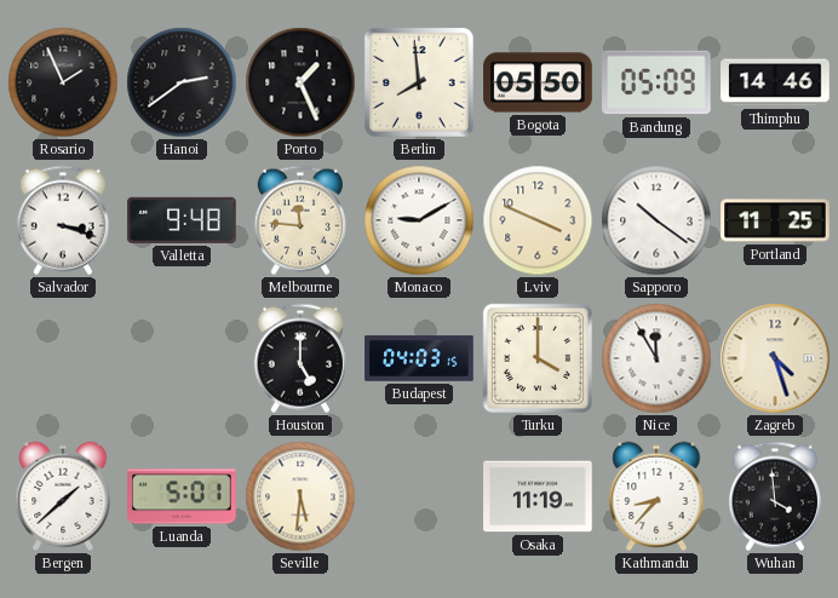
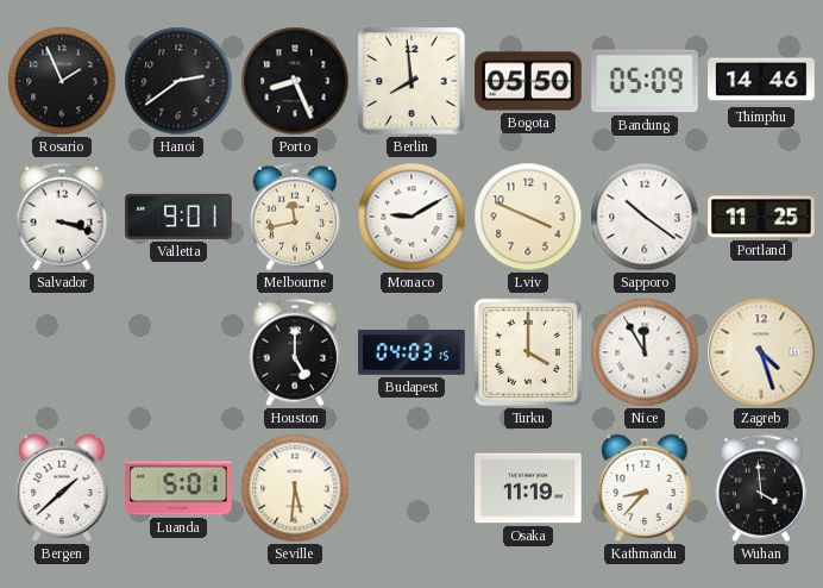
Porto: 1:26 -> 8:26 (295, 81)
Valletta: 9:48 -> 9:01 (178, 217)
Melbourne: 11:46 -> 11:43 (295, 217)
